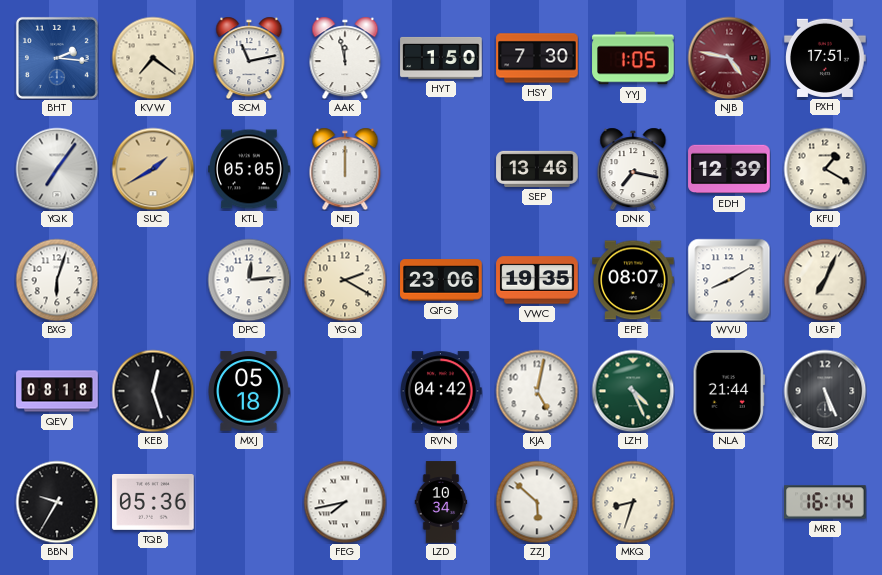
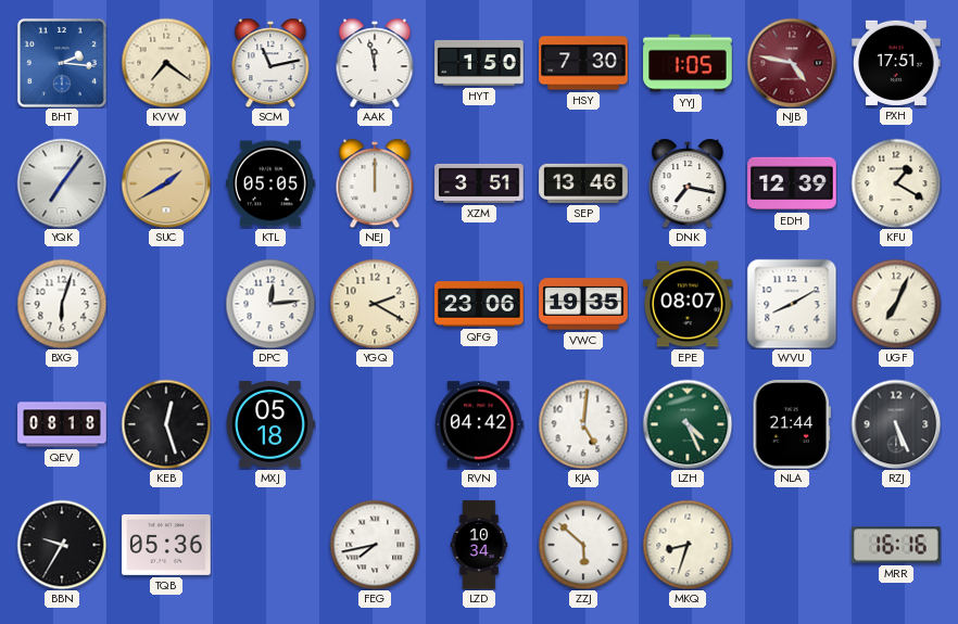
XZM: none -> 3:51 (479, 183)
KJA: 5:02 -> 5:01 (583, 424)
MRR: 16:14 -> 16:16 (896, 545)
